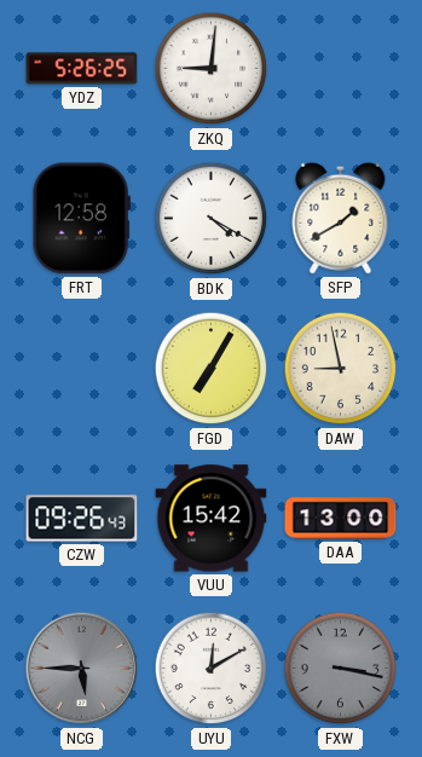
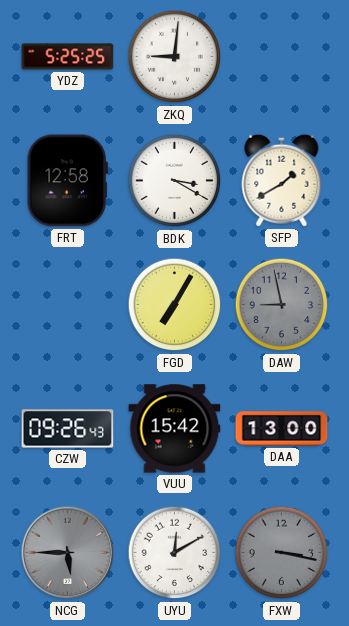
YDZ: 5:26 -> 5:25 (68, 57)
BDK: 4:20 -> 3:20 (175, 181)
DAW dial: cream -> grey (282, 305)
